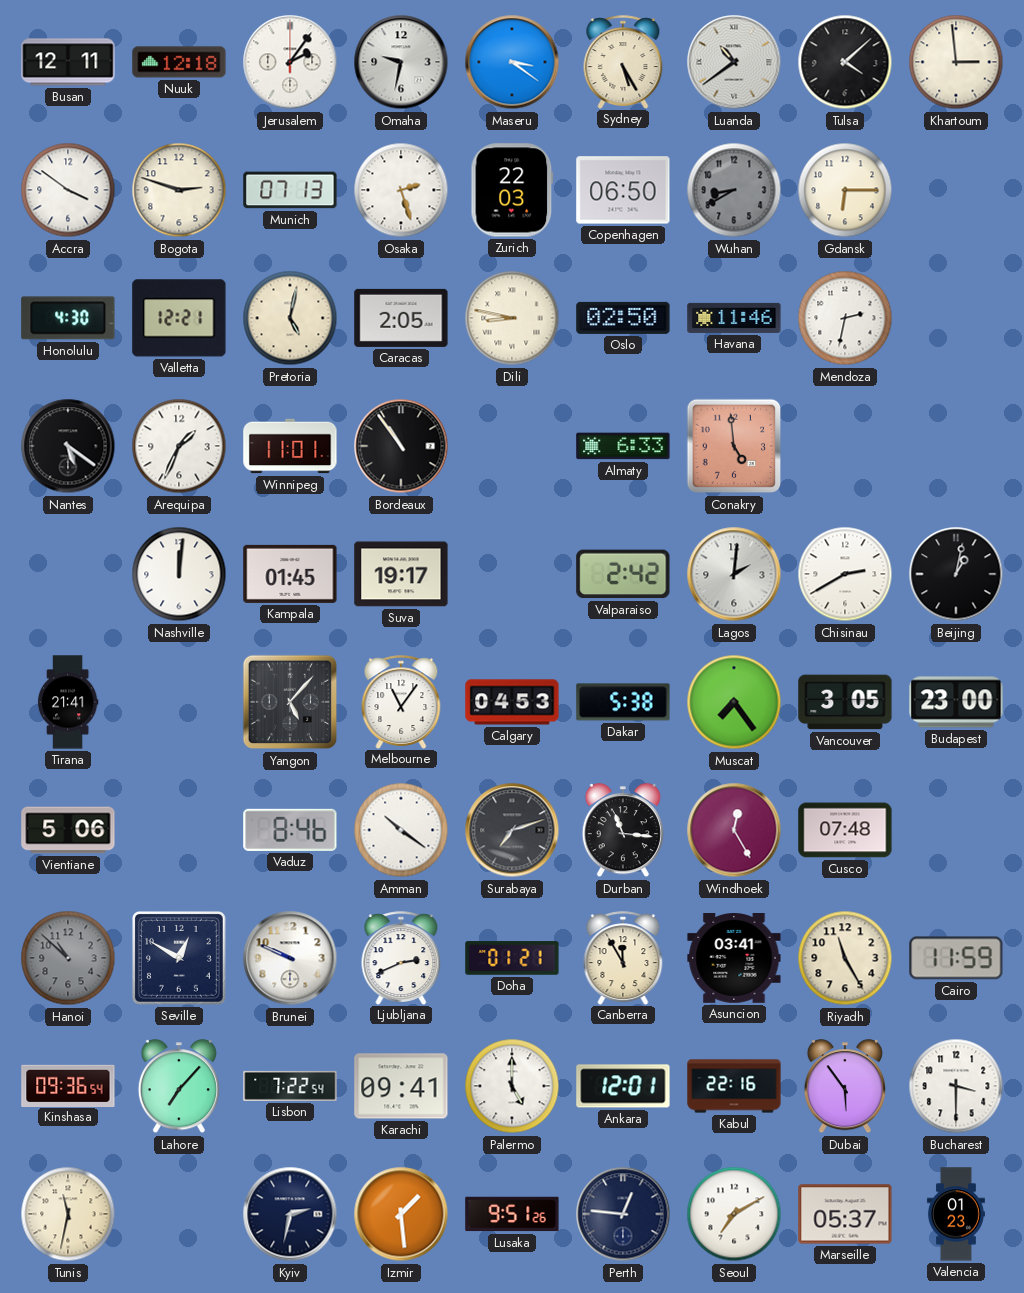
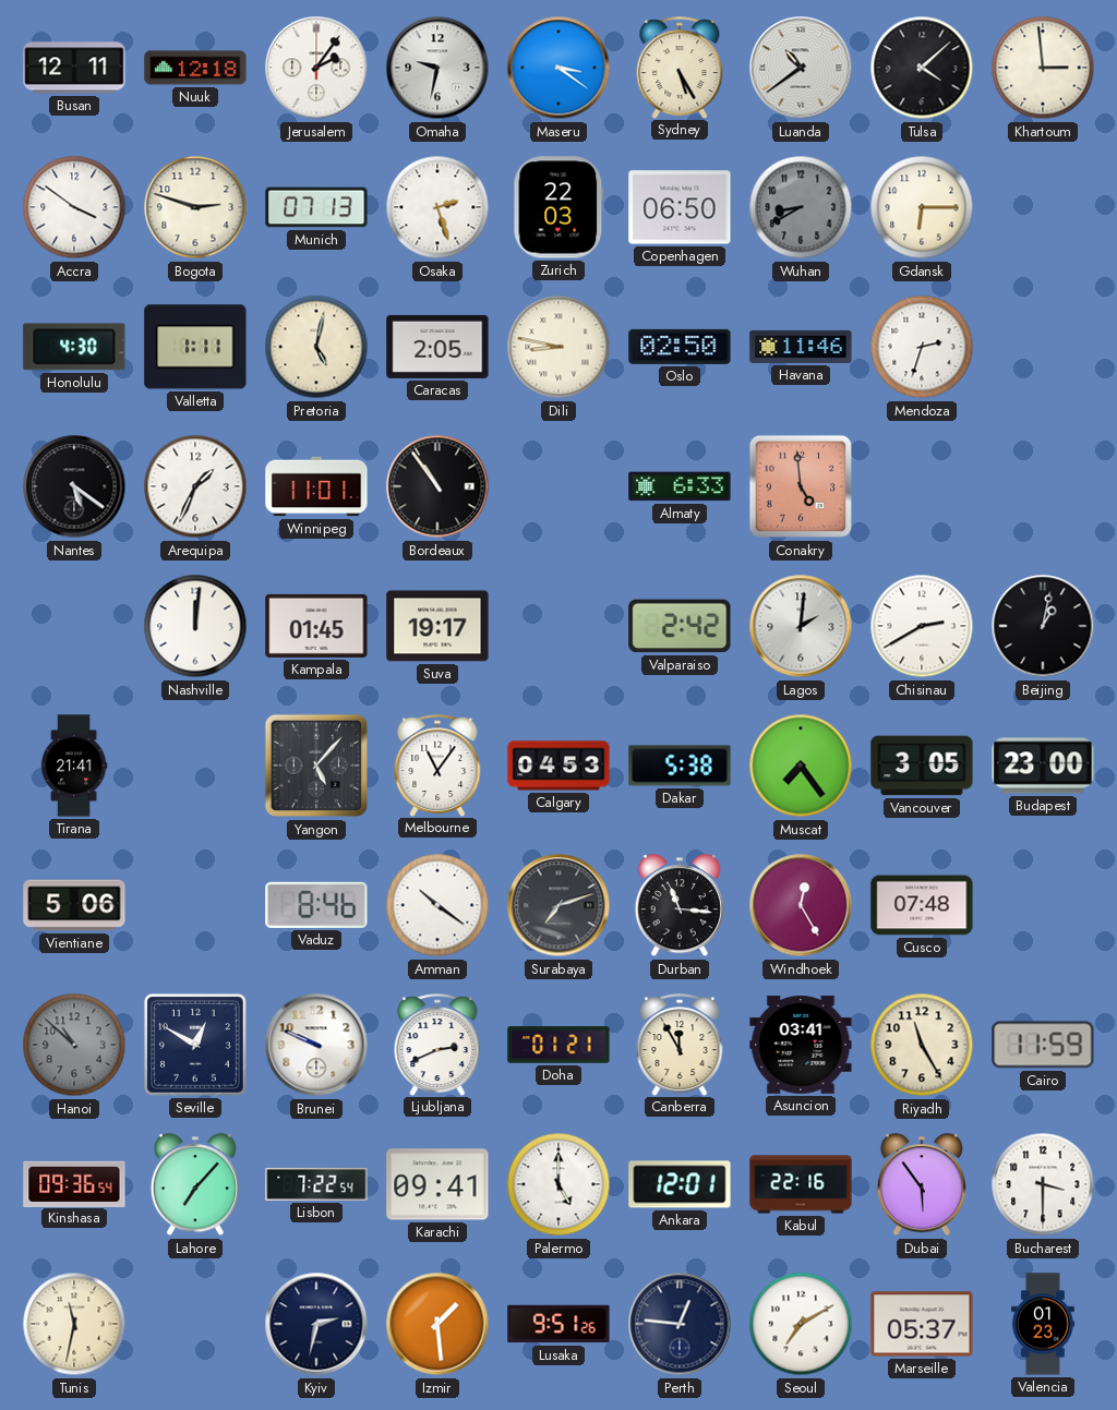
Valletta: 12:21 -> 1:11 (195, 347)
Mendoza: 2:32 -> 2:33 (922, 347)
